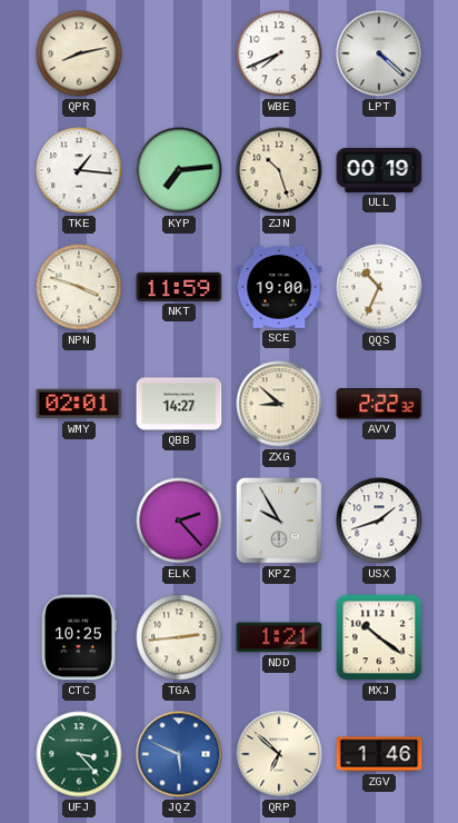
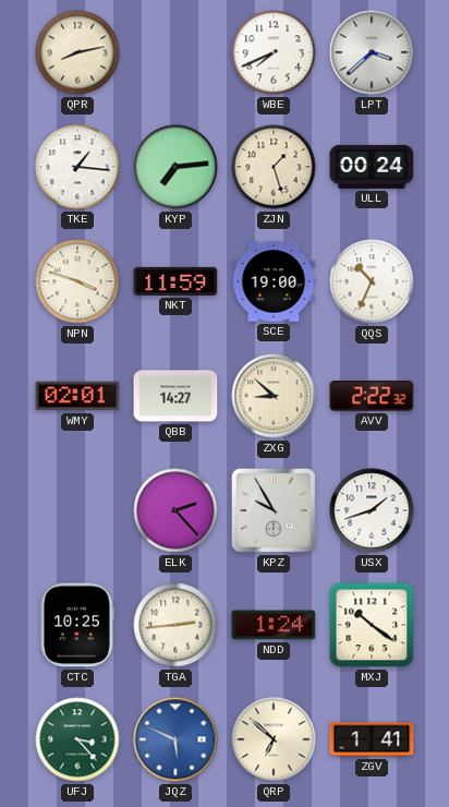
LPT: 4:22 -> 3:38 (372, 52)
ZJN: 10:27 -> 1:27 (274, 167)
ULL: 00:19 -> 00:24 (372, 167)
NDD: 1:21 -> 1:24 (274, 625)
ZGV: 1:46 -> 1:41 (372, 739)
